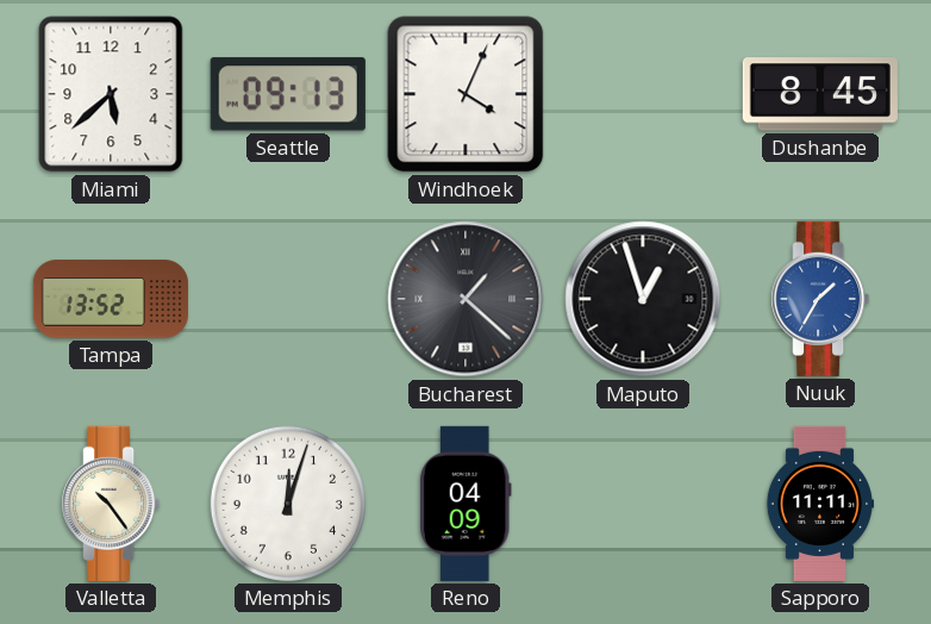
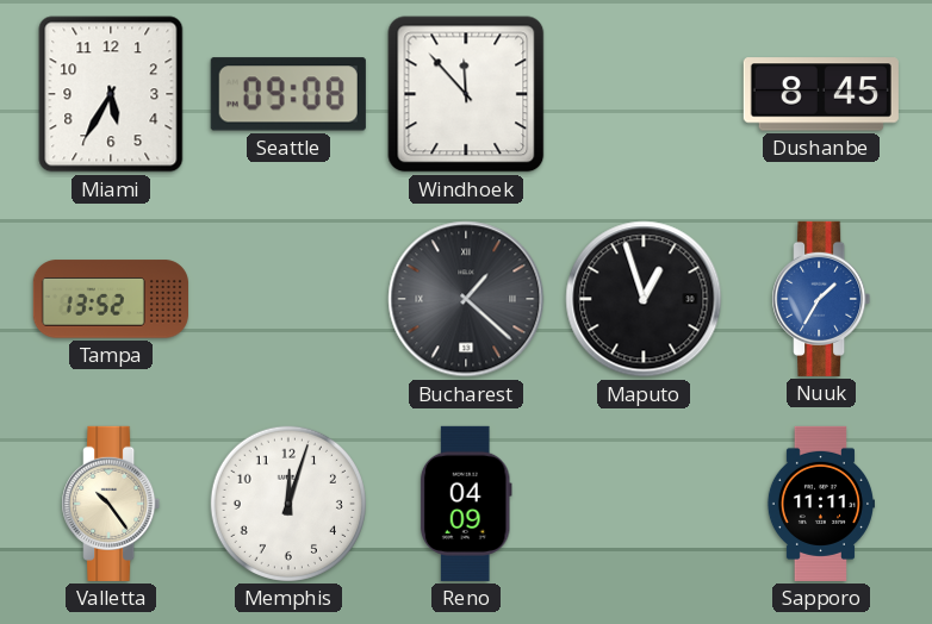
Miami: 5:38 -> 5:35 (111, 94)
Seattle: 09:13 -> 09:08 (288, 94)
Windhoek: 4:04 -> 11:53 (466, 94)
